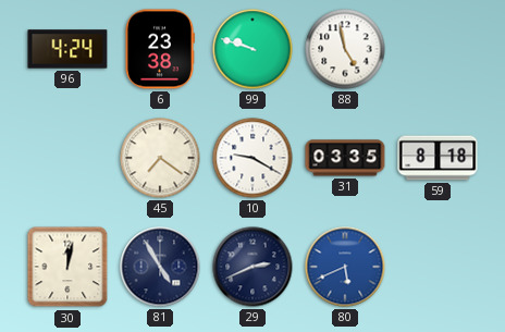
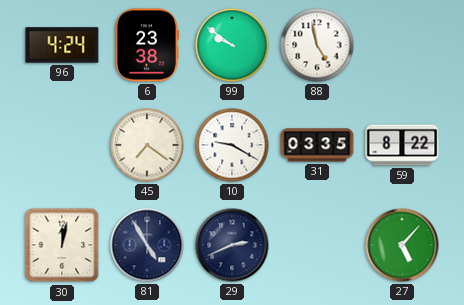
99: 9:48 -> 9:51 (232, 45)
59: 8:18 -> 8:22 (402, 145)
80: 5:41 -> none (345, 267)
27: none -> 5:07 (402, 245)
